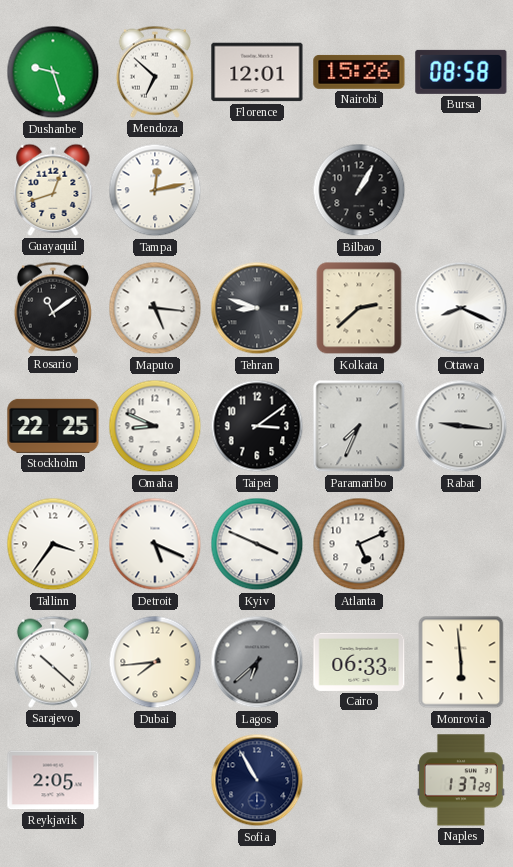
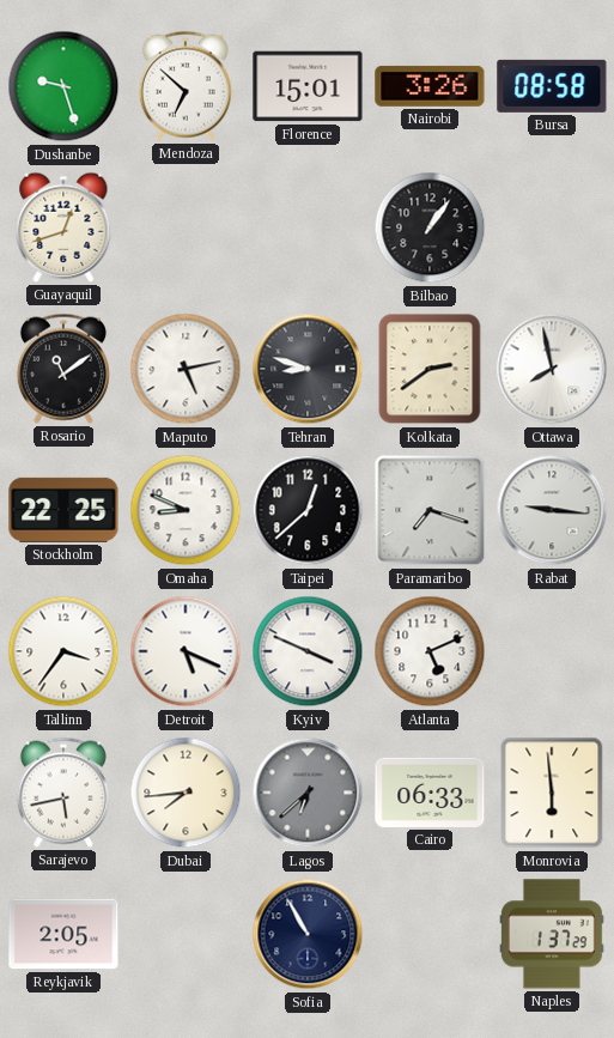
Florence: 12:01 -> 15:01 (308, 86)
Nairobi: 15:26 -> 3:26 (430, 86)
Tampa: 12:13 -> none (155, 190)
Bilbao: 1:05 -> 1:06 (430, 227)
Maputo: 5:16 -> 5:13 (186, 369)
Kolkata: 2:38 -> 2:39 (430, 369)
Ottawa: 8:19 -> 7:58 (552, 369)
Taipei: 3:09 -> 12:38 (308, 510)
Paramaribo: 7:34 -> 7:18 (430, 510)
Sarajevo: 10:22 -> 5:43 (63, 793)
